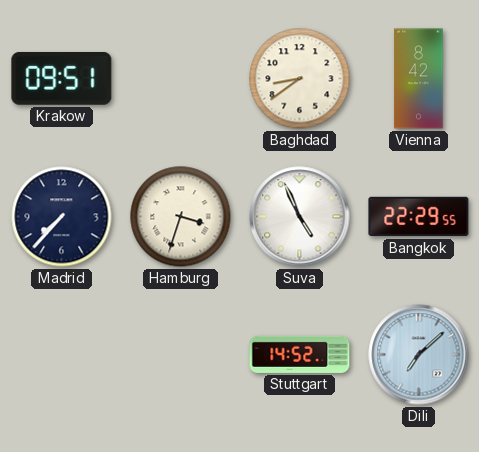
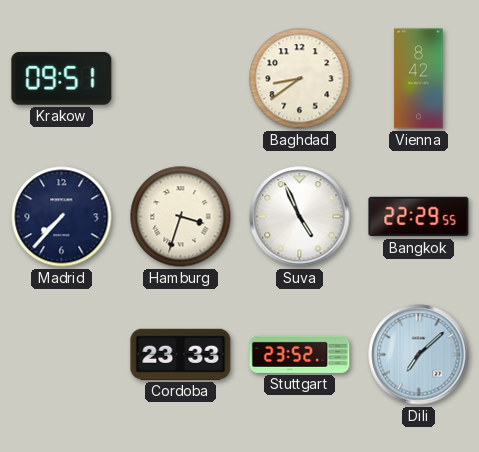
Cordoba: none -> 23:33 (181, 354)
Stuttgart: 14:52 -> 23:52 (300, 354)
